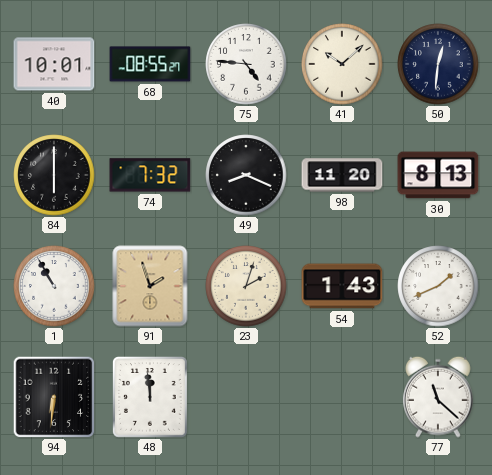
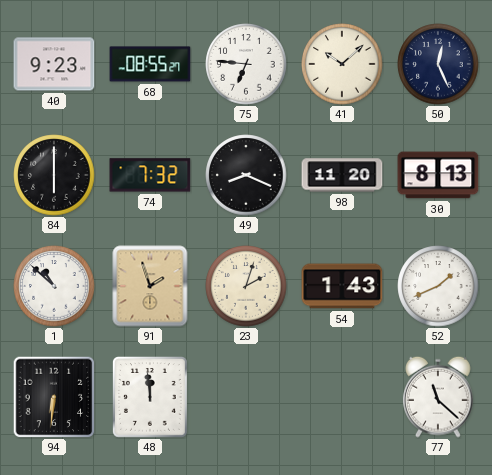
40: 10:01 -> 9:23 (54, 64)
75: 4:46 -> 6:46 (246, 64)
50: 12:31 -> 12:26 (438, 64)
1: 10:55 -> 10:52 (54, 286)
